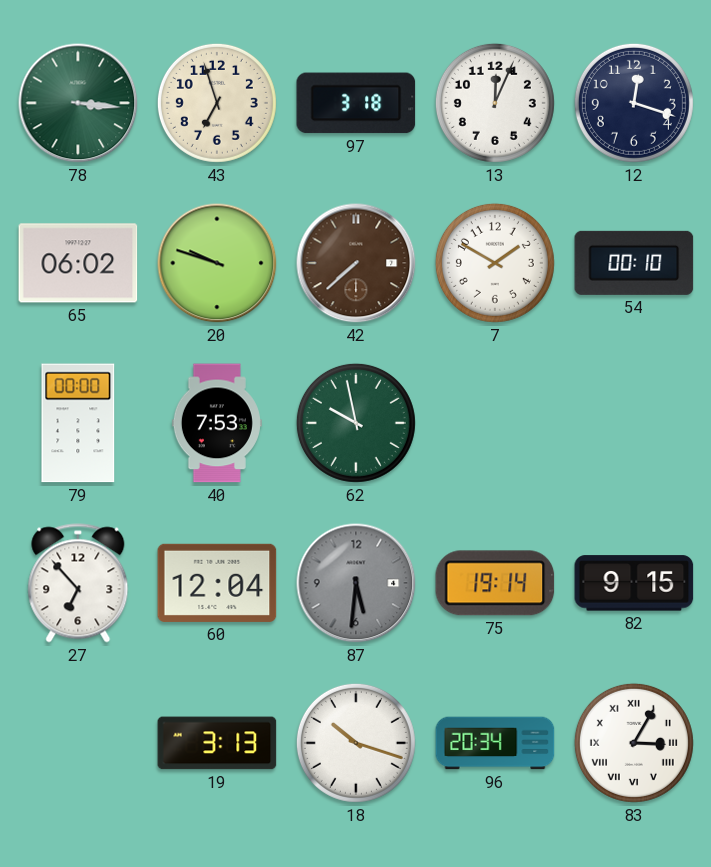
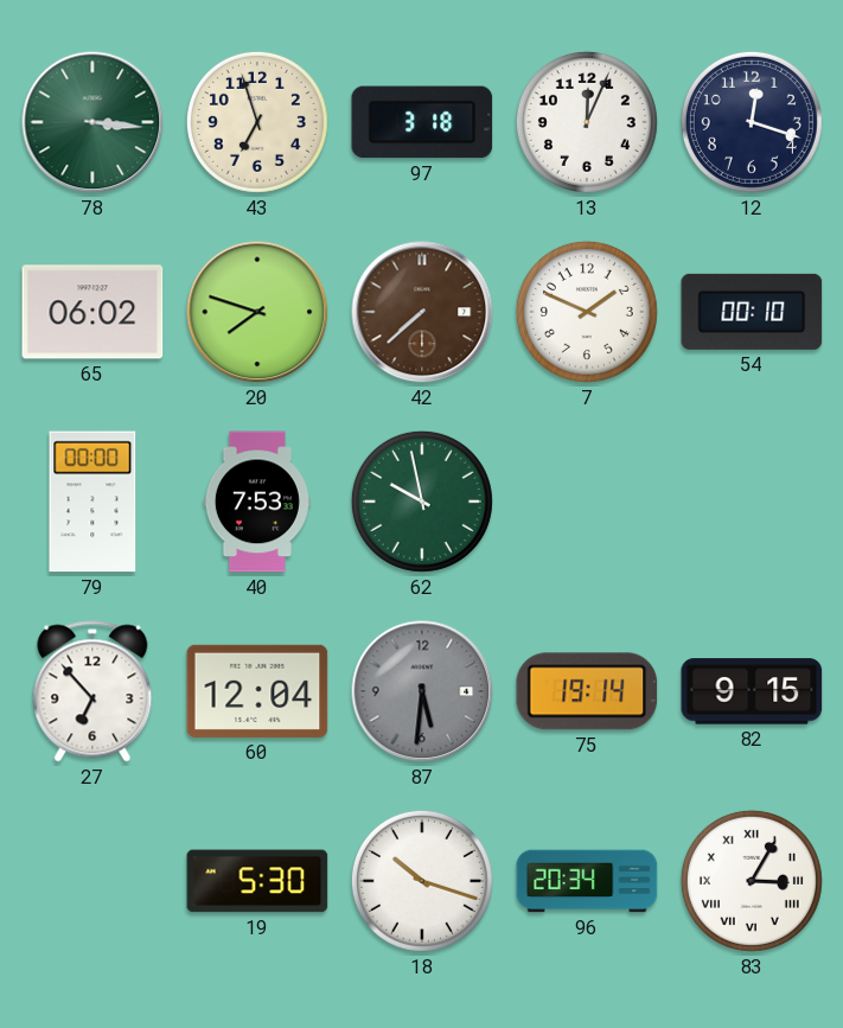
20: 9:48 -> 7:48 (257, 312)
7: 1:50 -> 1:49 (587, 312)
19: 3:13 -> 5:30 (257, 881)
